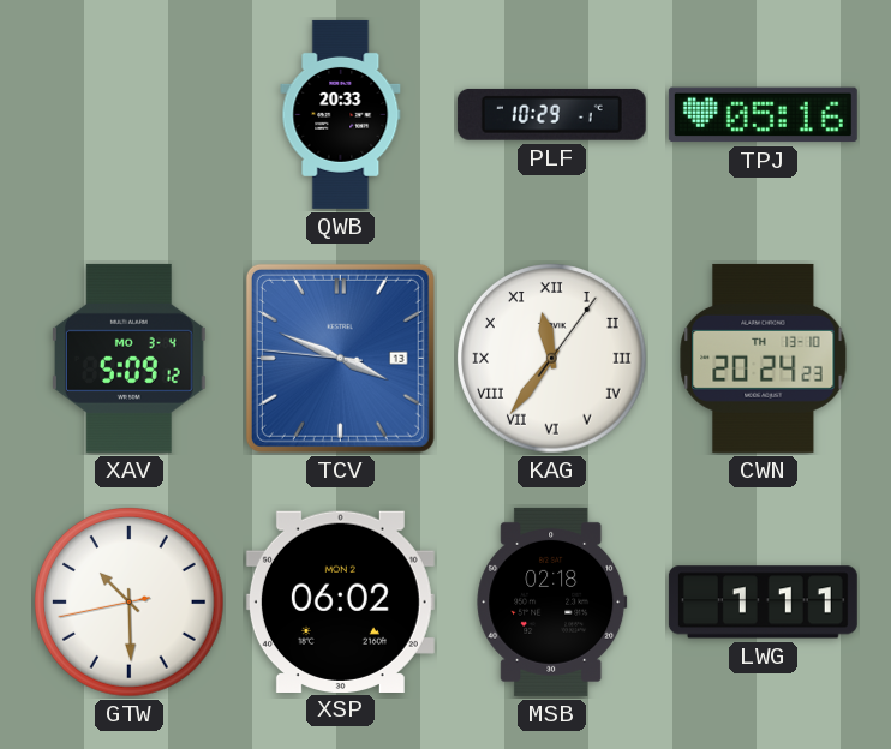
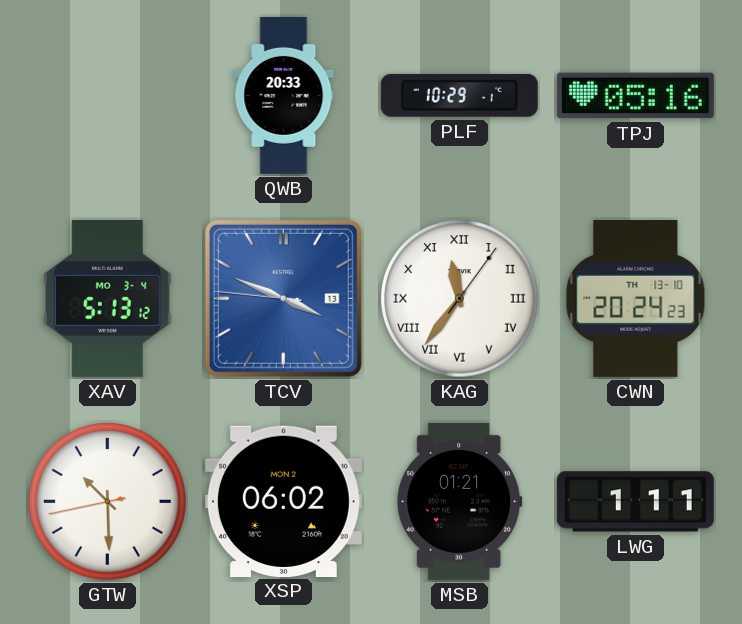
XAV: 5:09 -> 5:13 (107, 298)
MSB: 02:18 -> 01:21 (460, 501)
